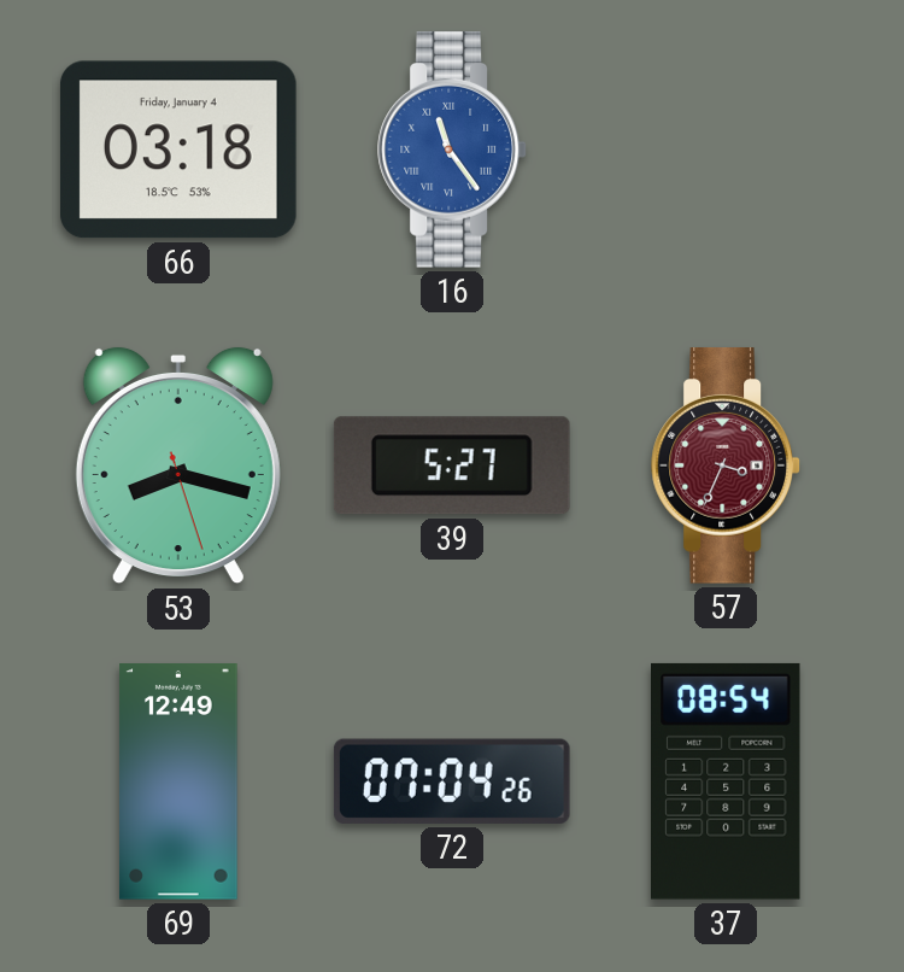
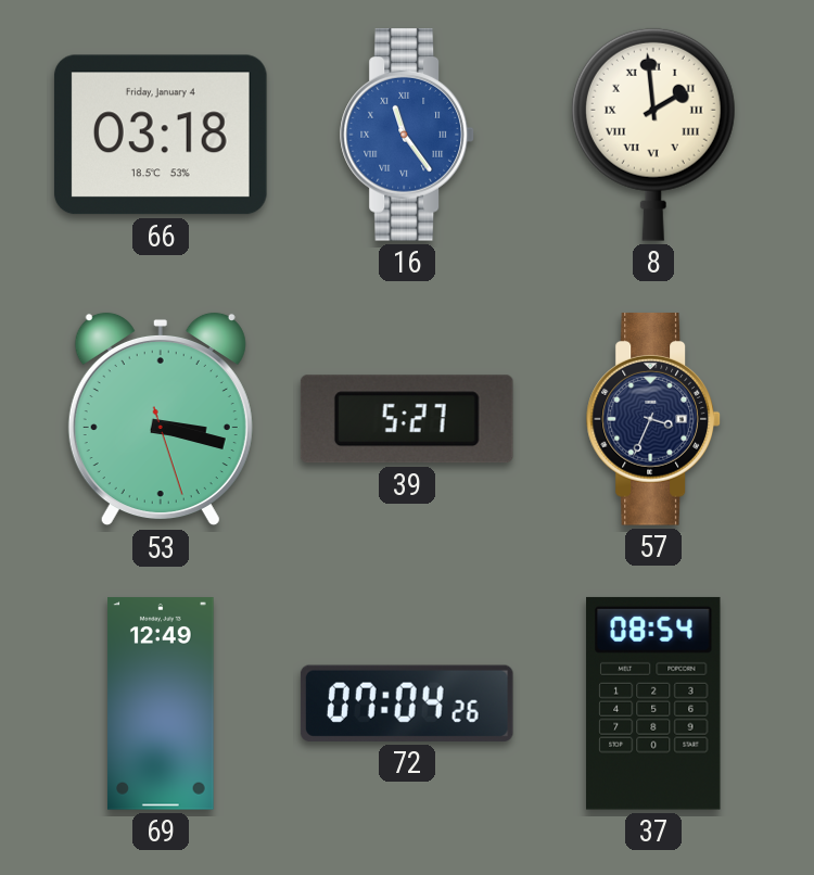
8: none -> 1:59 (653, 135)
53: 8:17 -> 3:17 (161, 419)
57 dial: burgundy -> navy (653, 420)
